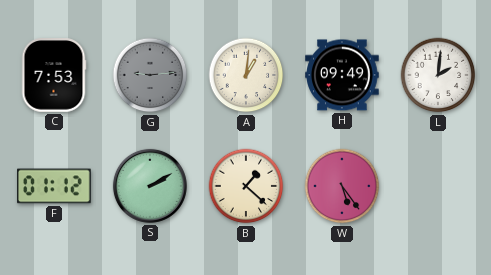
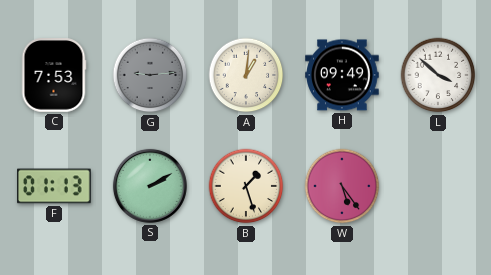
L: 2:01 -> 3:52 (438, 75)
F: 01:12 -> 01:13 (54, 186)
B: 1:22 -> 1:27 (246, 186)
